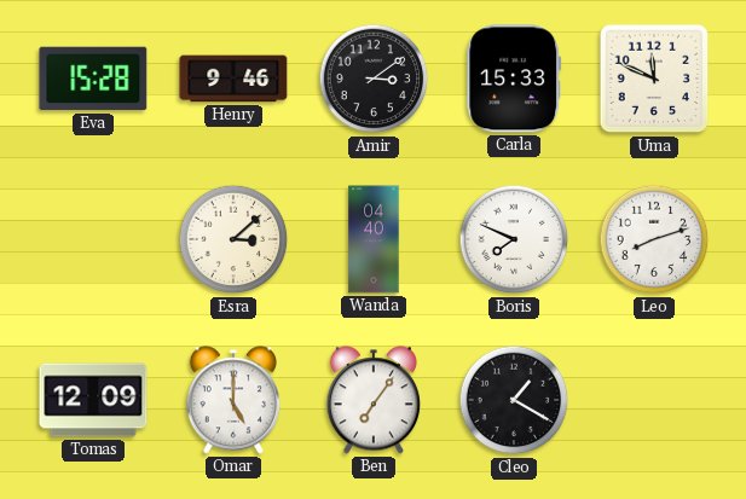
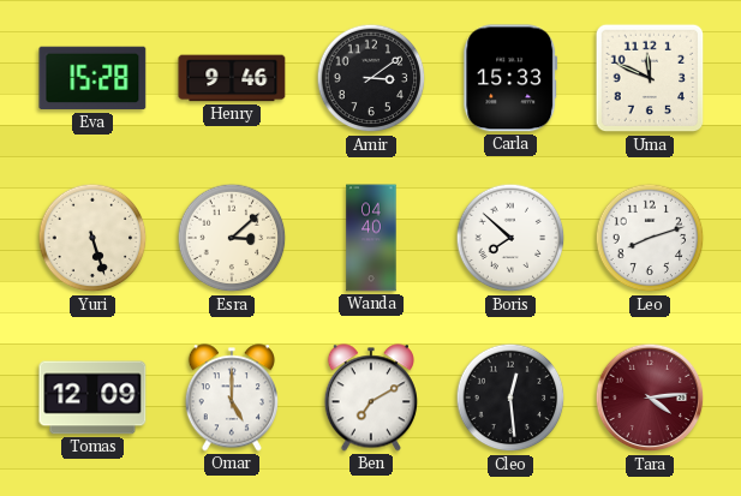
Yuri: none -> 5:27 (92, 238)
Boris: 7:49 -> 7:52 (510, 238)
Ben: 7:06 -> 7:10 (371, 398)
Cleo: 1:20 -> 12:29 (510, 398)
Tara: none -> 4:14 (650, 398)
